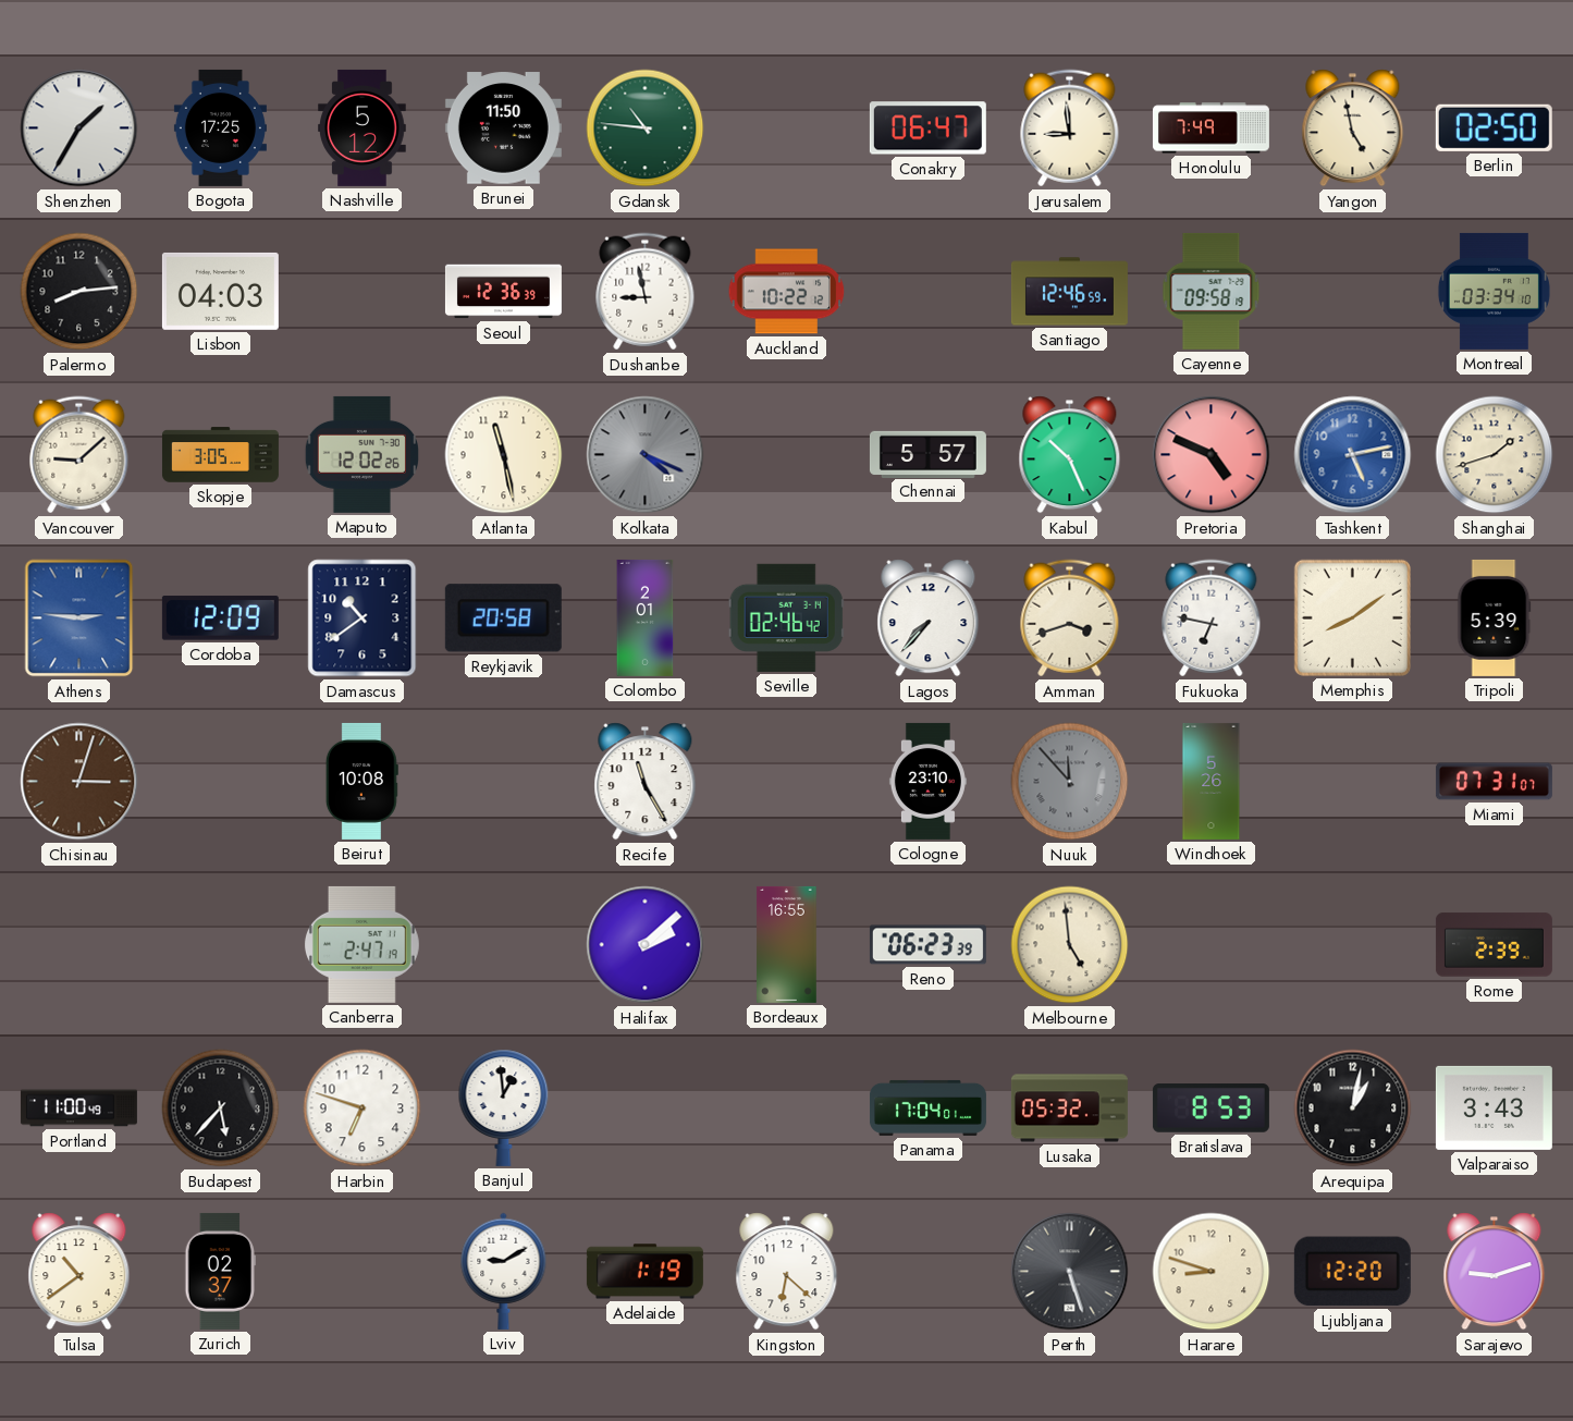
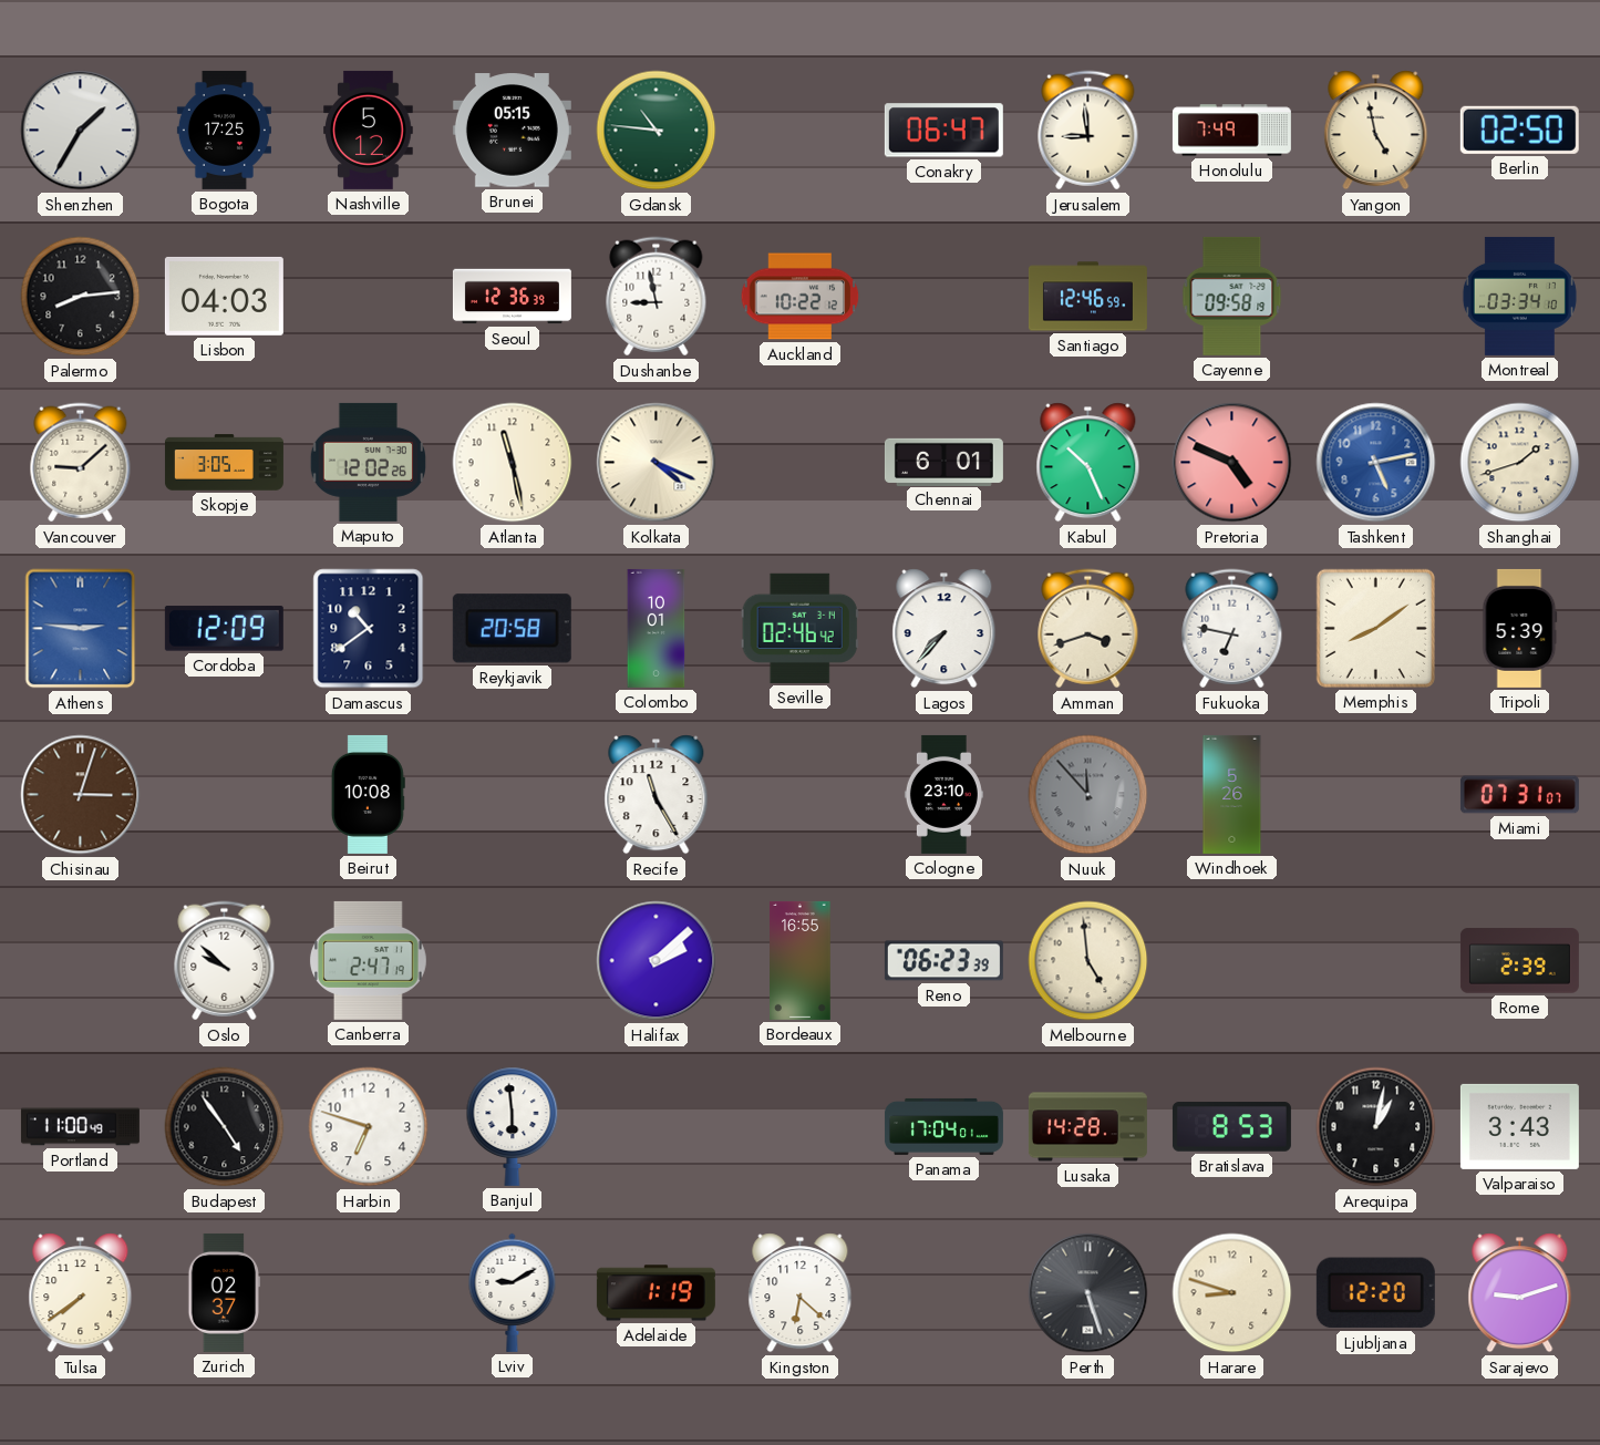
Brunei: 11:50 -> 05:15 (512, 131)
Kolkata dial: grey -> cream (657, 463)
Chennai: 5:57 -> 6:01 (943, 462)
Colombo: 2:01 -> 10:01 (657, 628)
Oslo: none -> 9:52 (225, 961)
Budapest: 5:37 -> 4:54 (225, 1127)
Banjul: 12:59 -> 5:59 (513, 1126)
Lusaka: 05:32 -> 14:28 (1087, 1127)
Tulsa: 10:39 -> 7:39 (81, 1293)
